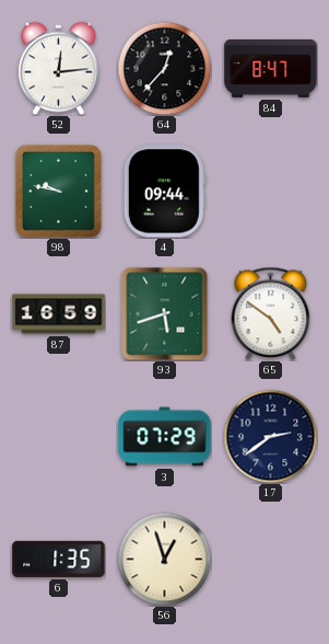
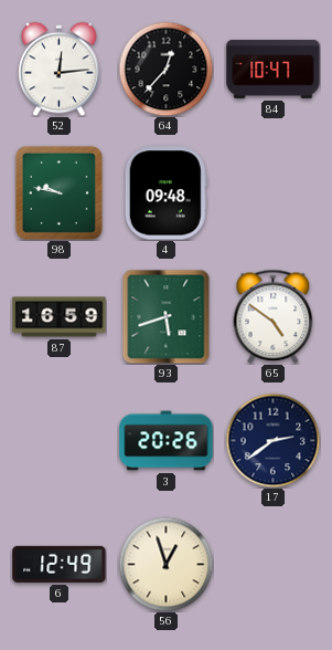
84: 8:47 -> 10:47 (274, 69)
4: 09:44 -> 09:48 (165, 193)
3: 07:29 -> 20:26 (167, 441)
6: 1:35 -> 12:49 (60, 564)
